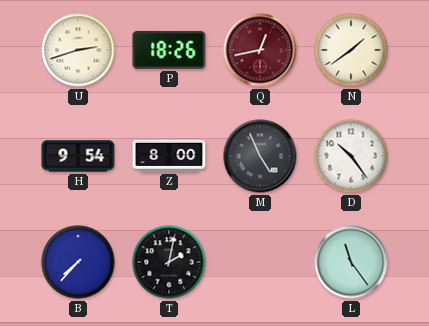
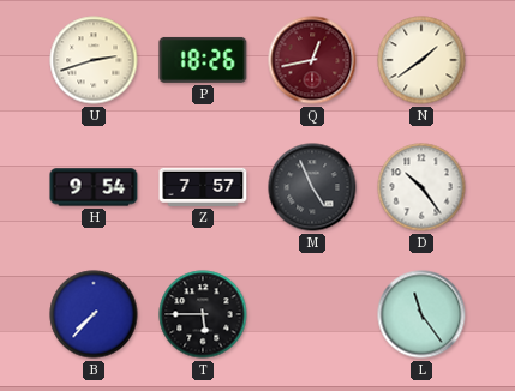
Z: 8:00 -> 7:57 (203, 187)
T: 2:02 -> 5:45 (203, 314)
